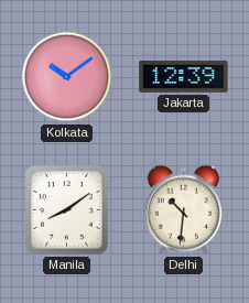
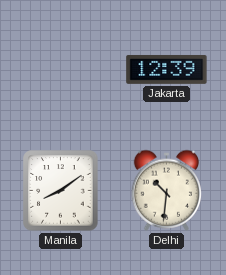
Kolkata: 10:09 -> none (67, 77)
